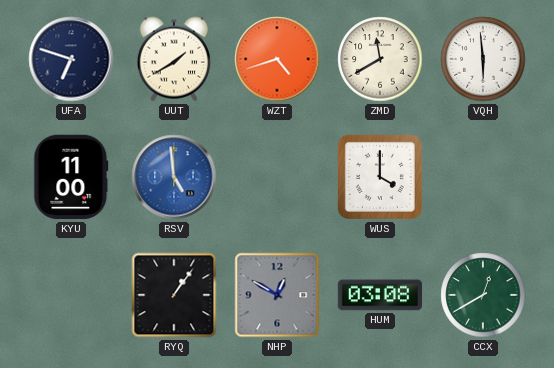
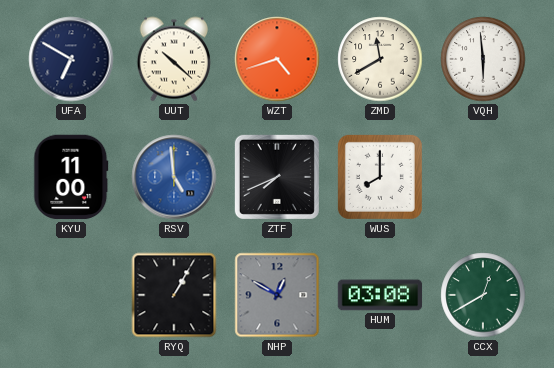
UFA: 6:48 -> 6:50 (71, 59)
UUT: 1:40 -> 10:22 (173, 59)
ZTF: none -> 7:41 (277, 177)
WUS: 4:00 -> 8:00 (380, 177)
RYQ: 1:06 -> 1:05 (174, 295)
